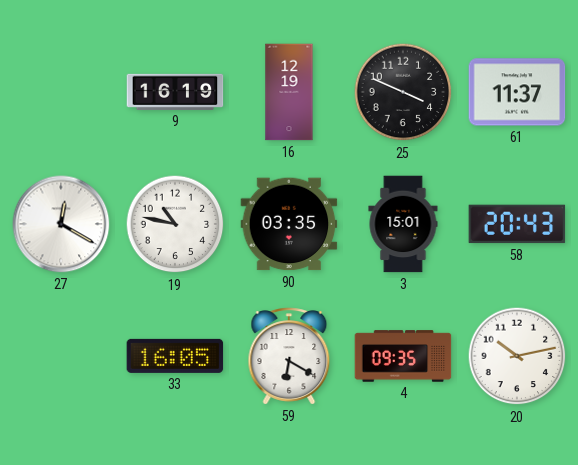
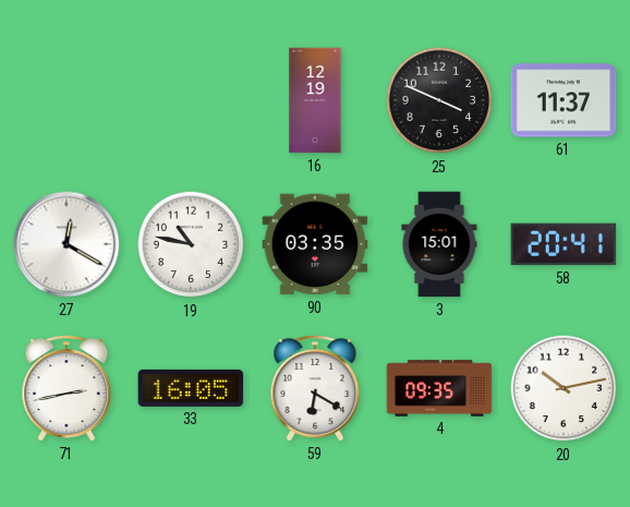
9: 16:19 -> none (175, 92)
58: 20:43 -> 20:41 (564, 244)
71: none -> 2:43 (66, 388)
